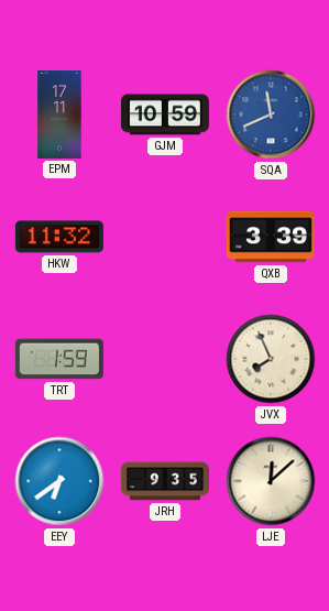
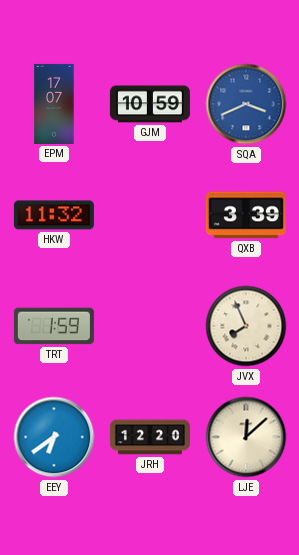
EPM: 17:11 -> 17:07 (54, 104)
SQA: 11:41 -> 3:41 (246, 104)
JRH: 9:35 -> 12:20 (150, 437)
